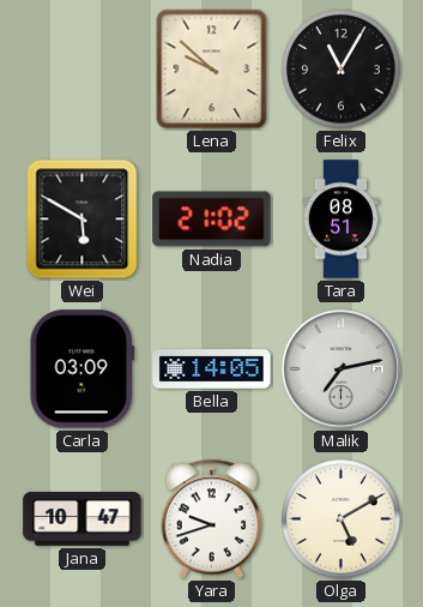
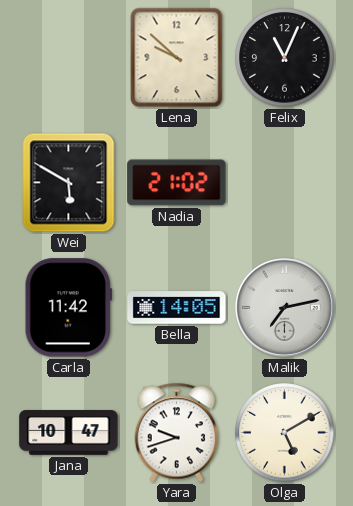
Felix: 11:05 -> 11:04 (285, 58)
Tara: 08:51 -> none (342, 220)
Carla: 03:09 -> 11:42 (68, 308)
